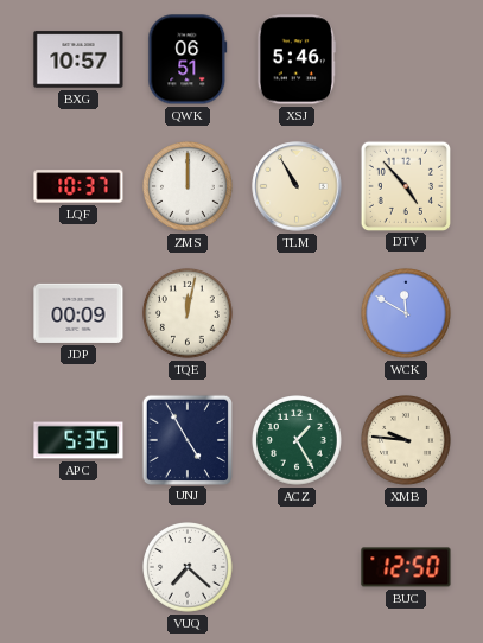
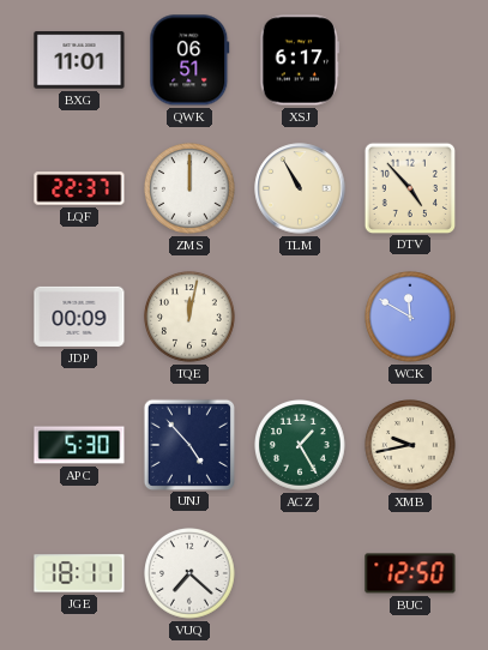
BXG: 10:57 -> 11:01 (79, 60)
XSJ: 5:46 -> 6:17 (300, 60)
LQF: 10:37 -> 22:37 (79, 188)
APC: 5:35 -> 5:30 (79, 445)
UNJ: 4:55 -> 4:53 (188, 444)
XMB: 9:46 -> 9:43 (411, 446)
JGE: none -> 18:11 (79, 573)
